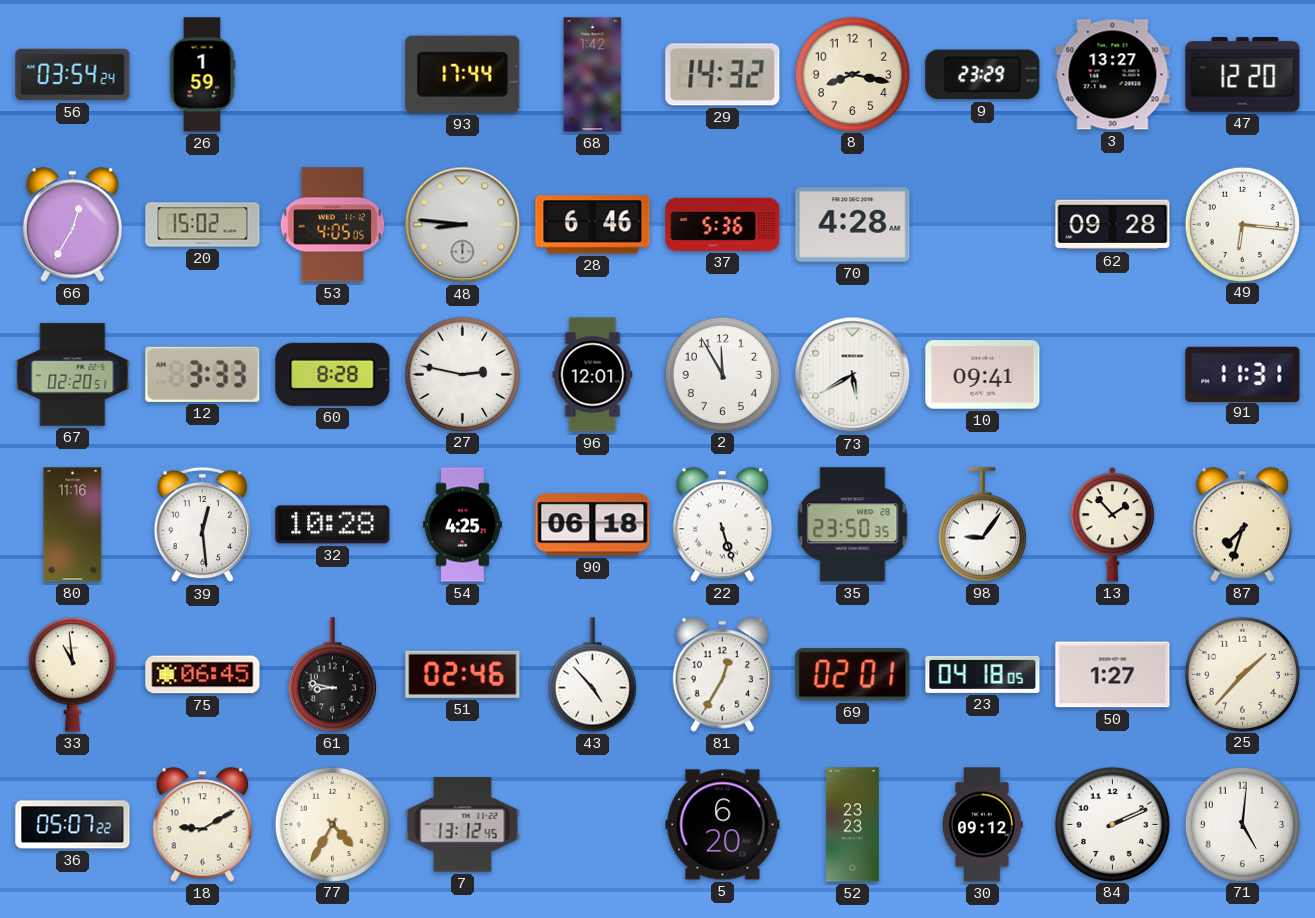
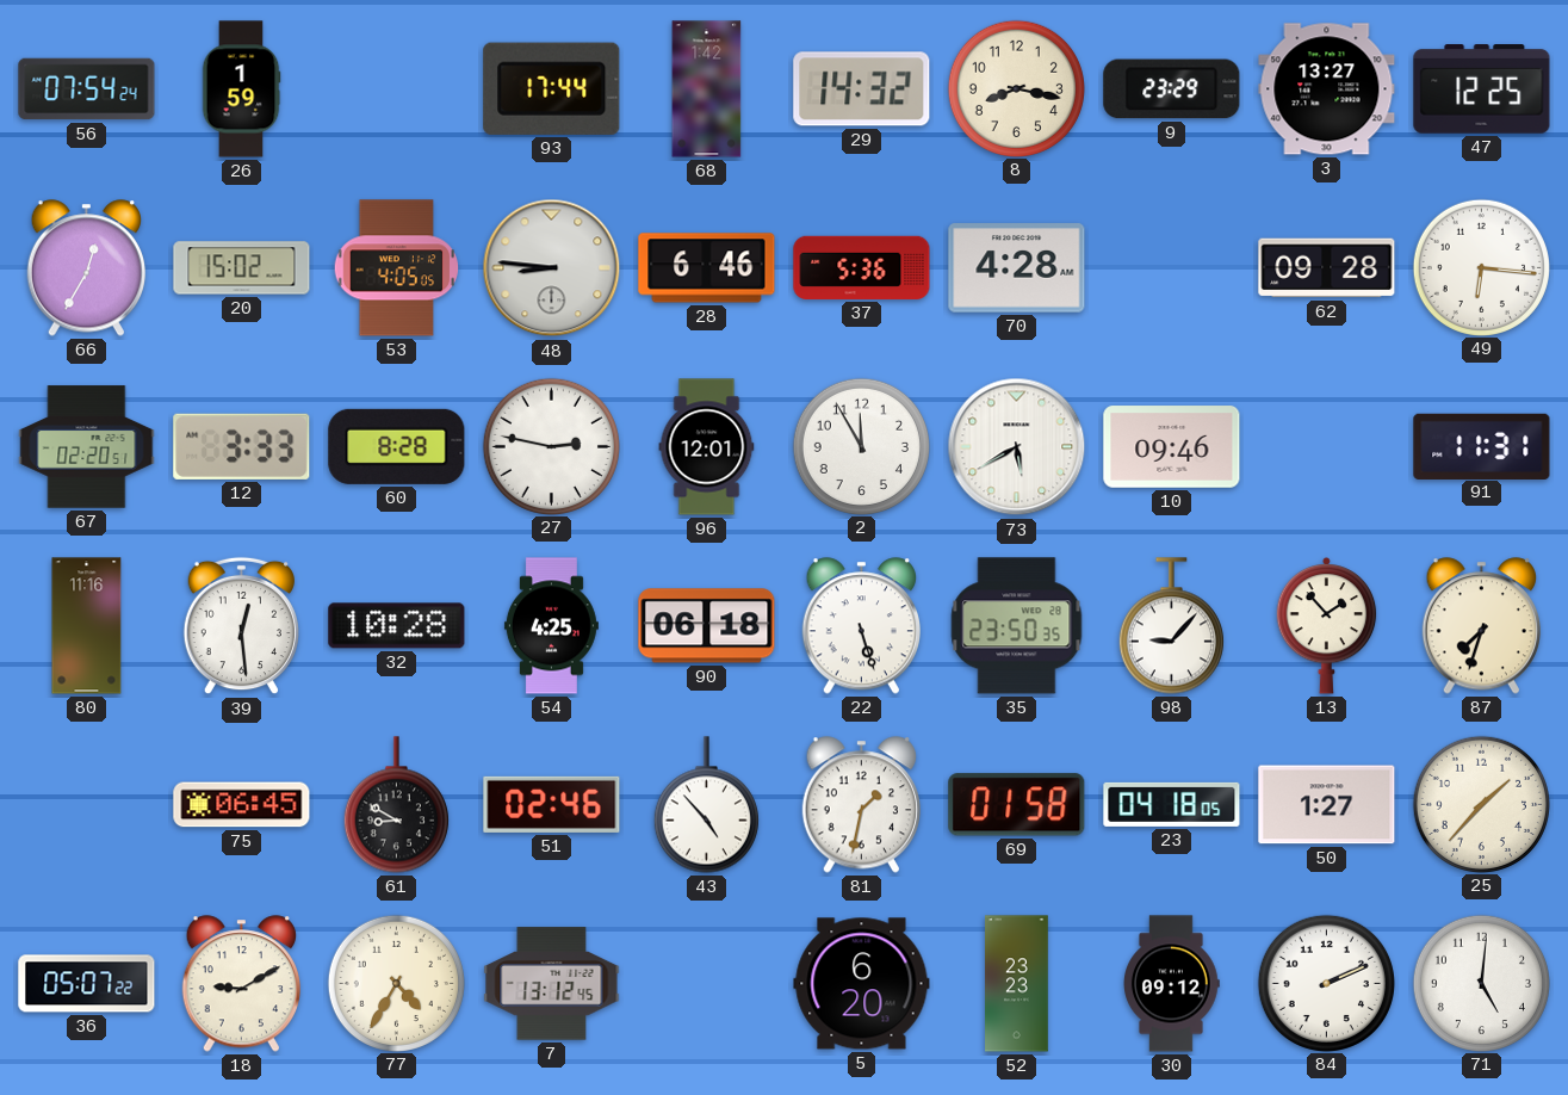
56: 03:54 -> 07:54 (87, 89)
47: 12:20 -> 12:25 (1482, 89)
10: 09:41 -> 09:46 (1172, 447)
98: 9:06 -> 9:07 (1171, 626)
33: 10:59 -> none (72, 675)
61: 8:47 -> 8:50 (396, 805)
81: 12:35 -> 1:32 (861, 805)
69: 02:01 -> 01:58 (1017, 805)
